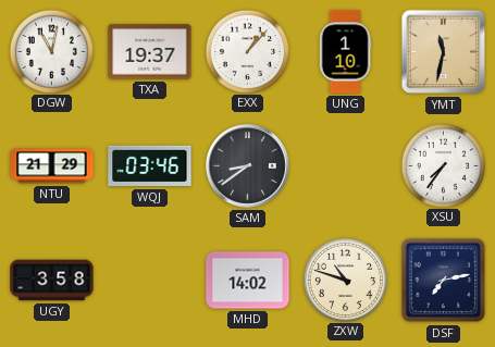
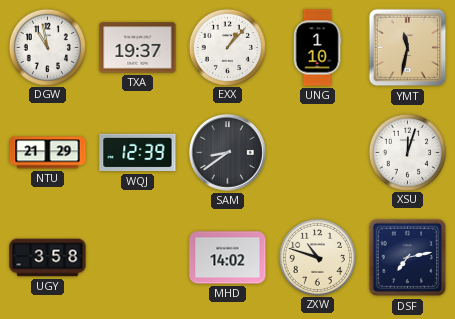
DGW: 11:02 -> 10:58 (47, 47)
WQJ: 03:46 -> 12:39 (138, 153)
XSU: 7:36 -> 12:03 (407, 152)
